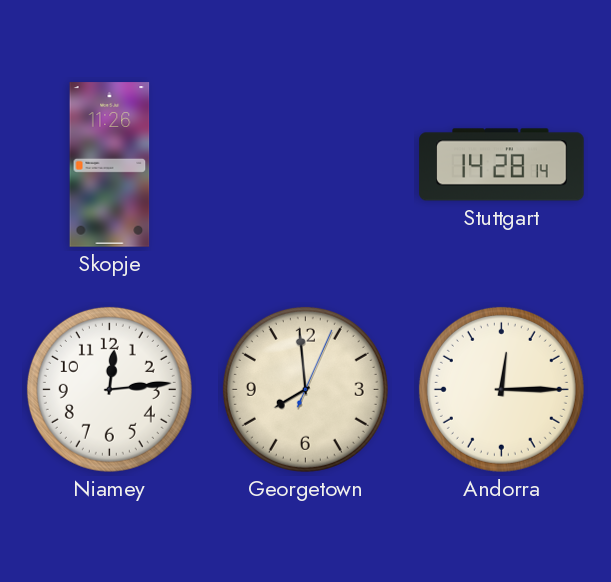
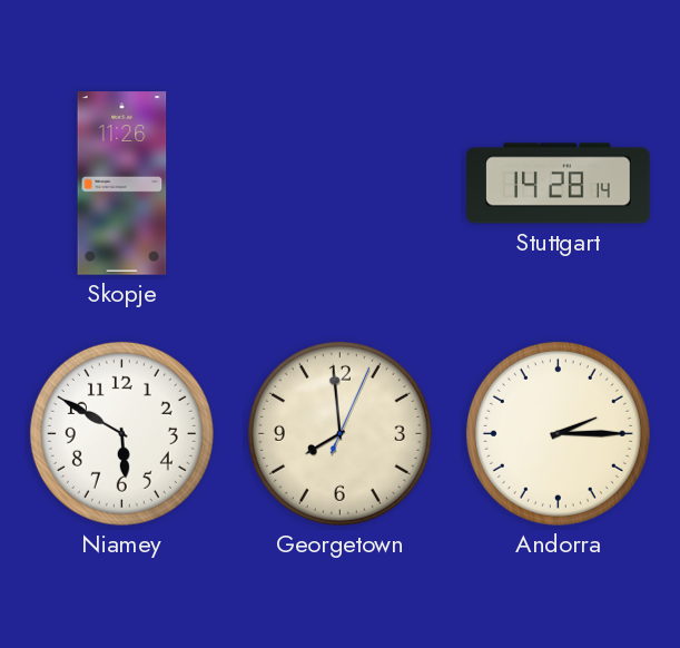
Niamey: 12:14 -> 5:50 (121, 433)
Andorra: 12:15 -> 2:15 (558, 433)
